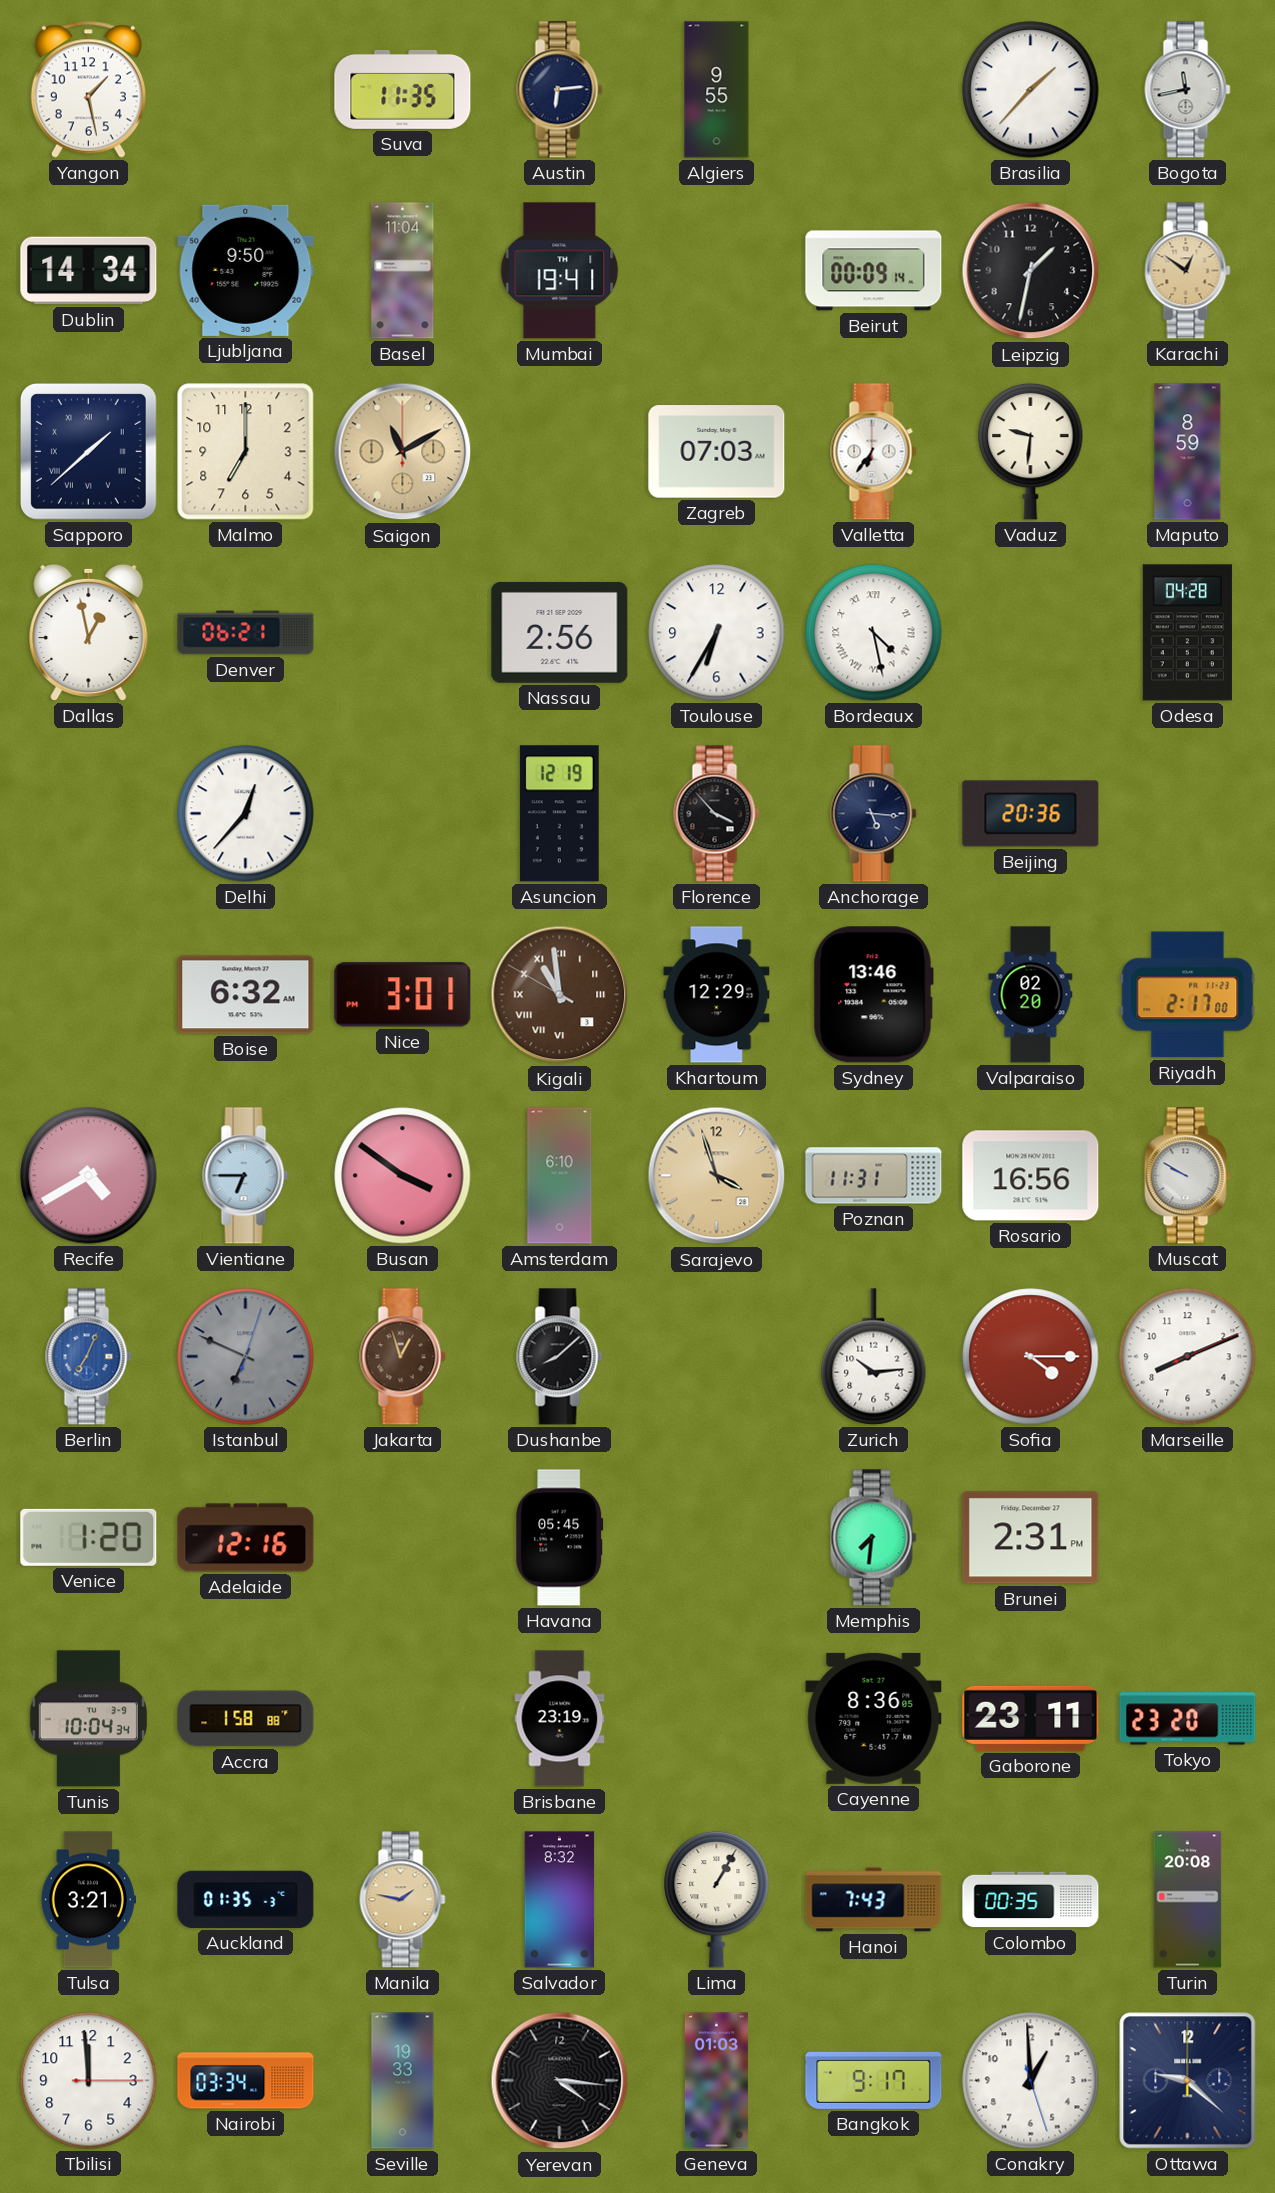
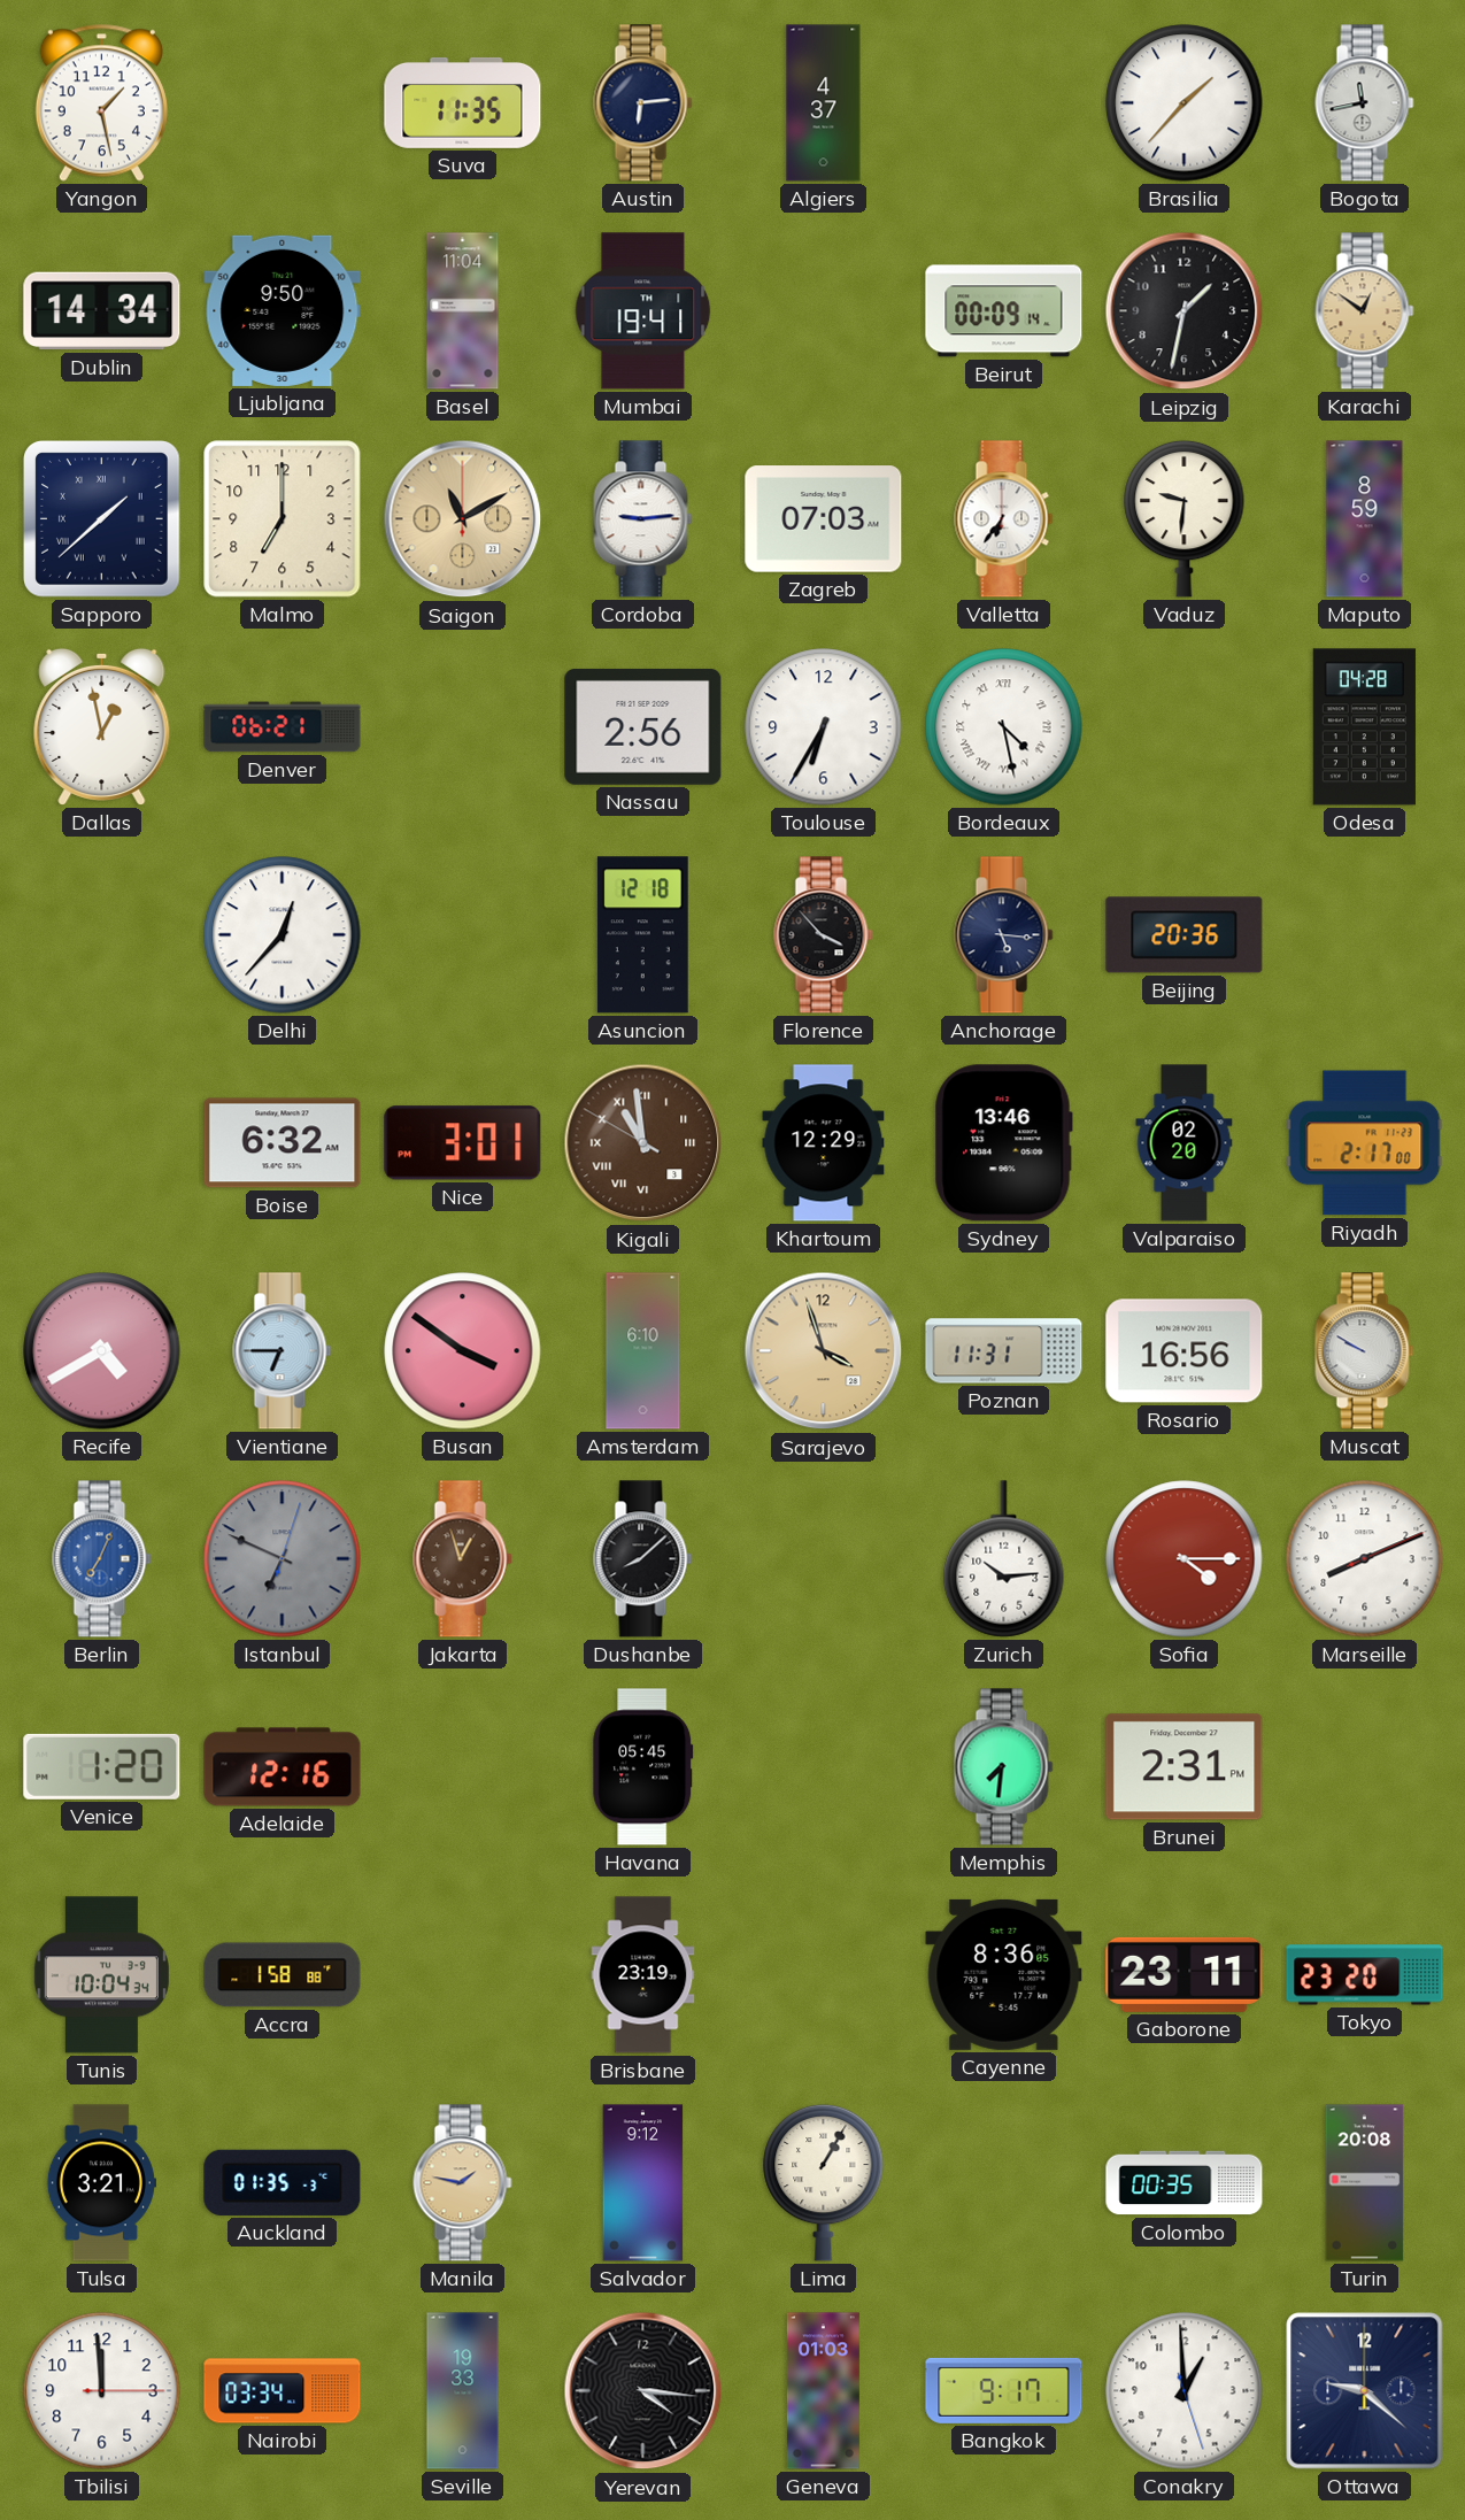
Algiers: 9:55 -> 4:37 (824, 103)
Cordoba: none -> 9:14 (643, 519)
Asuncion: 12:19 -> 12:18 (642, 935)
Salvador: 8:32 -> 9:12 (643, 2183)
Hanoi: 7:43 -> none (874, 1900)
